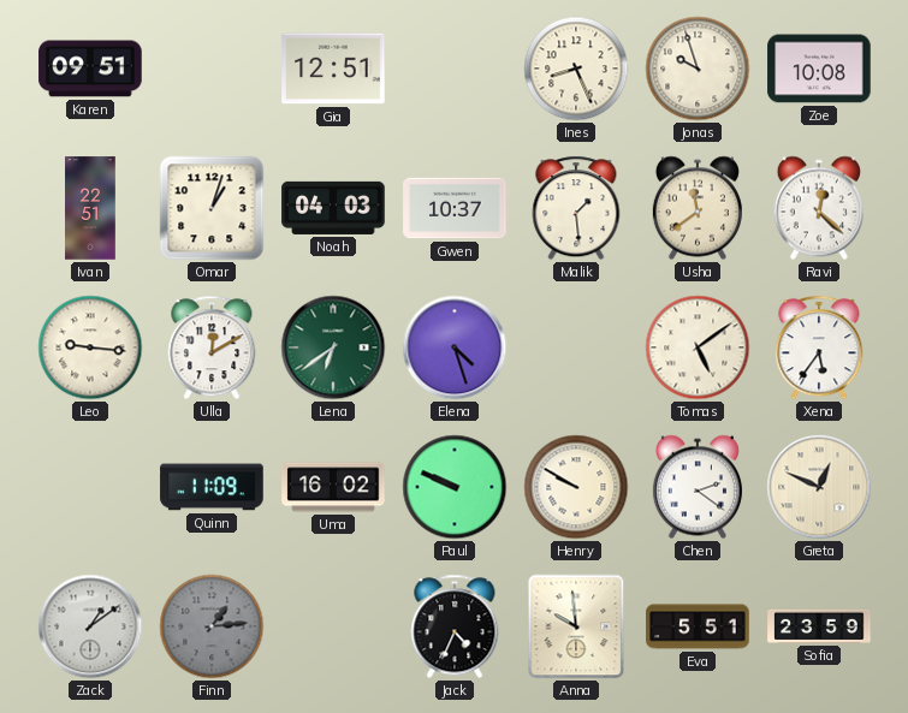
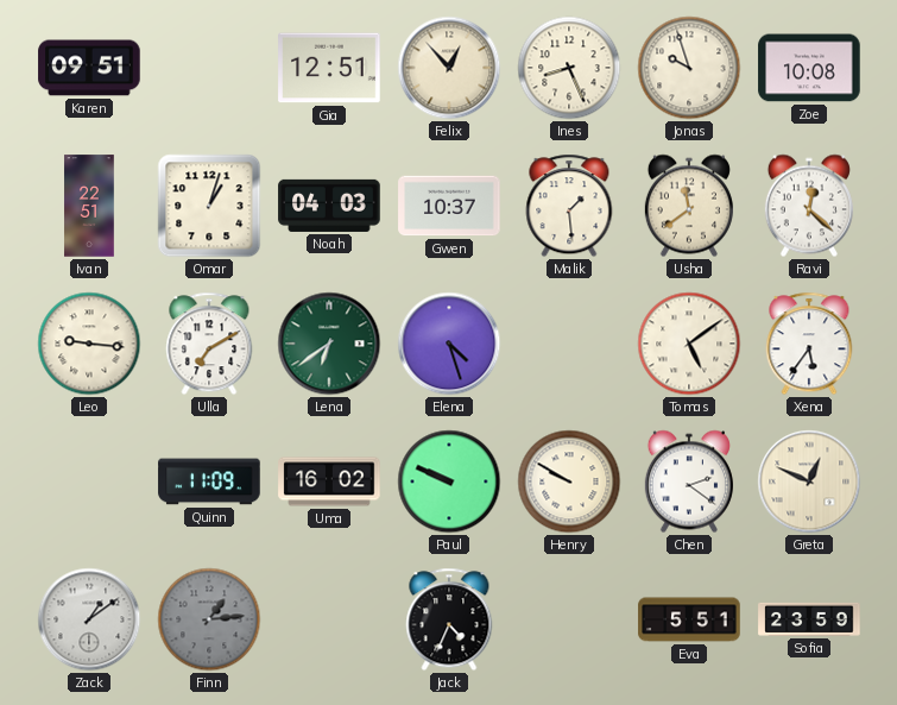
Felix: none -> 12:53 (449, 68)
Ulla: 12:10 -> 7:10 (209, 344)
Anna: 9:59 -> none (576, 626)
